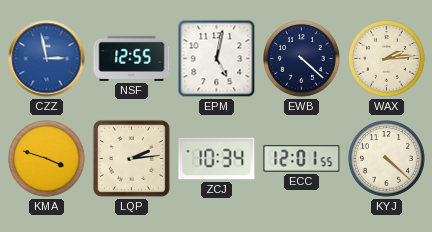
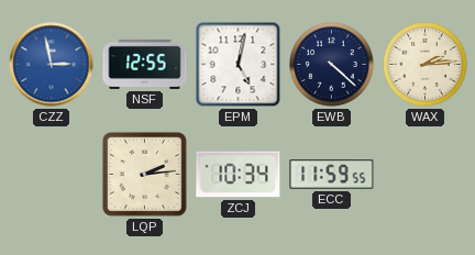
KMA: 3:48 -> none (47, 159)
ECC: 12:01 -> 11:59 (332, 175)
KYJ: 4:22 -> none (387, 159)
